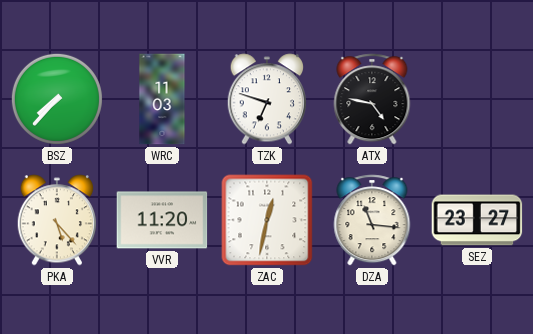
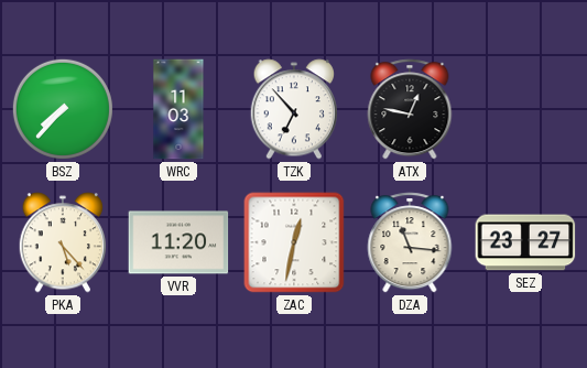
TZK: 6:48 -> 6:53 (294, 109)
ATX: 4:47 -> 12:47 (410, 109)
